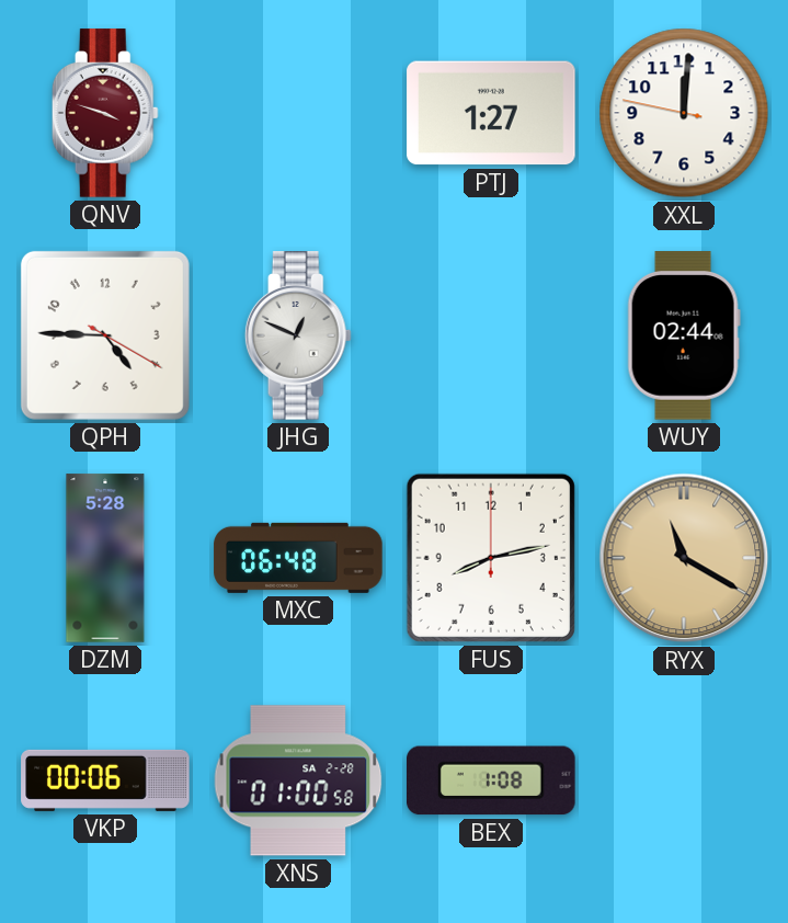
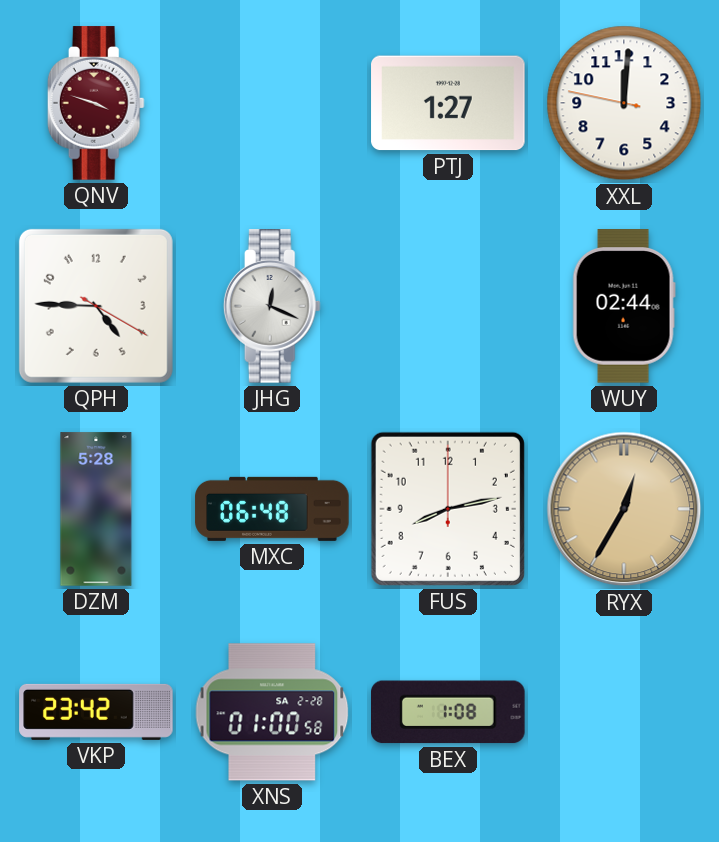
JHG: 12:49 -> 12:19 (272, 306)
RYX: 11:20 -> 12:35 (624, 509)
VKP: 00:06 -> 23:42 (96, 712)
